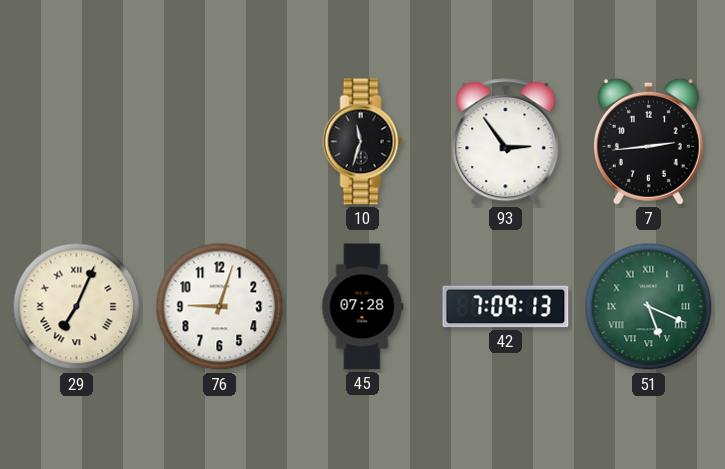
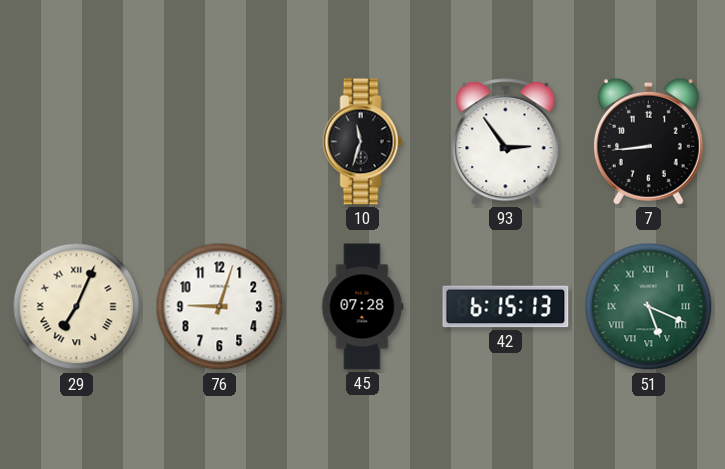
7: 2:44 -> 8:44 (648, 141)
42: 7:09 -> 6:15 (506, 307)
